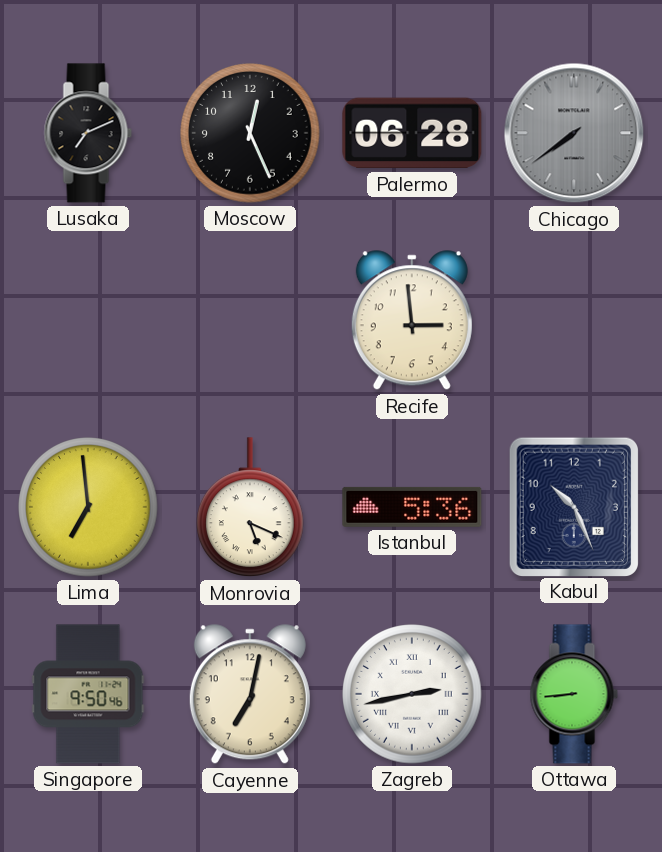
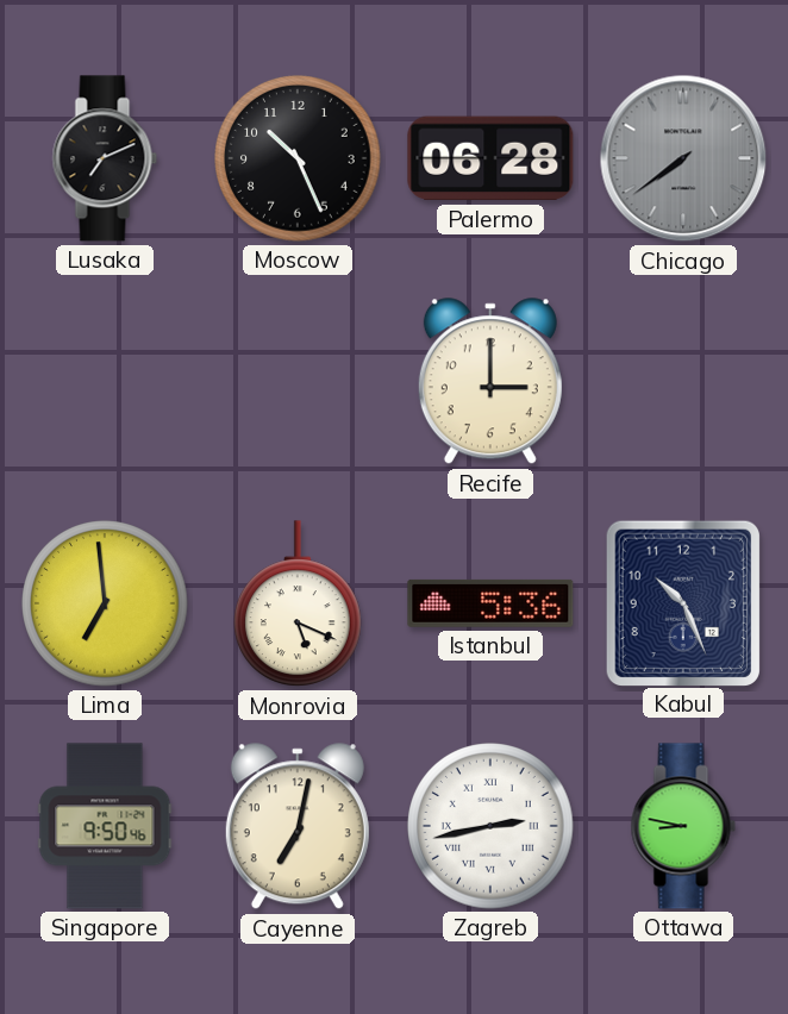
Moscow: 12:26 -> 10:26 (298, 158)
Recife: 2:59 -> 3:00 (490, 382)
Ottawa: 8:44 -> 8:47 (683, 826)
